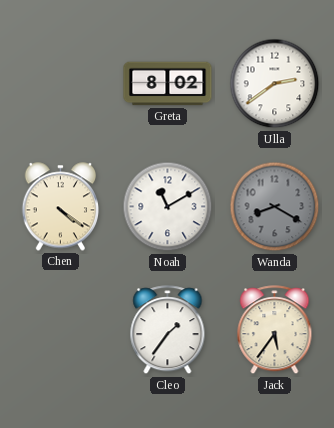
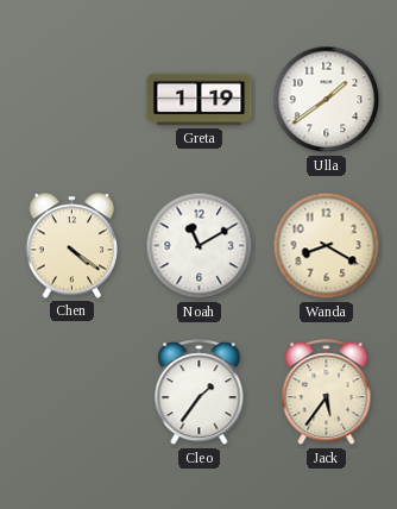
Greta: 8:02 -> 1:19 (200, 100)
Ulla: 2:39 -> 1:39 (327, 100)
Wanda dial: grey -> cream (327, 246)
